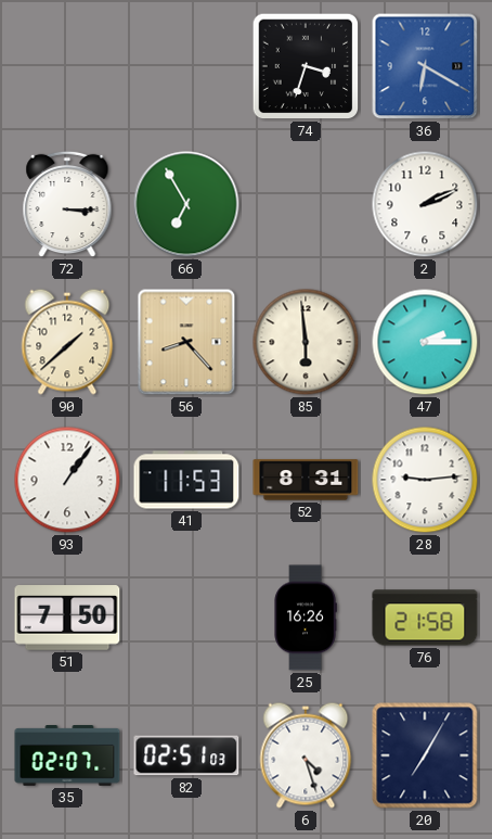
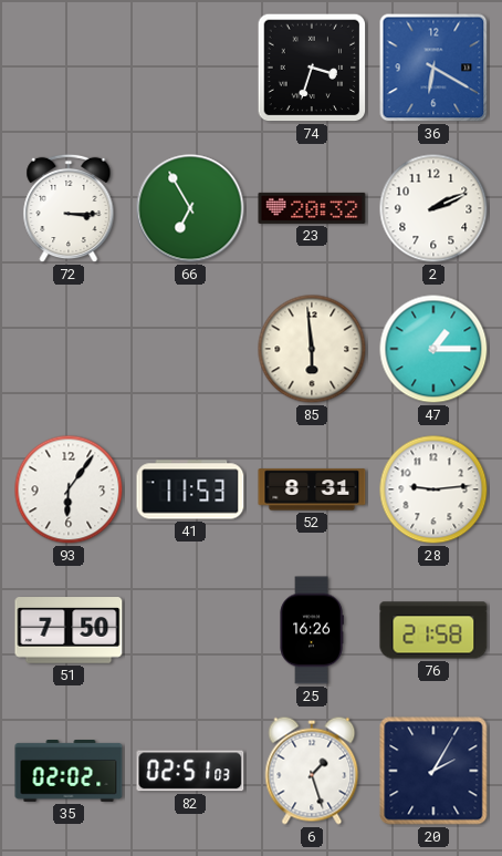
23: none -> 20:32 (312, 208)
90: 1:38 -> none (67, 342)
56: 8:23 -> none (186, 342)
47: 2:15 -> 1:15 (433, 349)
93: 1:06 -> 6:06 (69, 489)
35: 02:07 -> 02:02 (69, 772)
6: 4:27 -> 1:27 (312, 771)
20: 7:05 -> 2:05 (433, 771)
